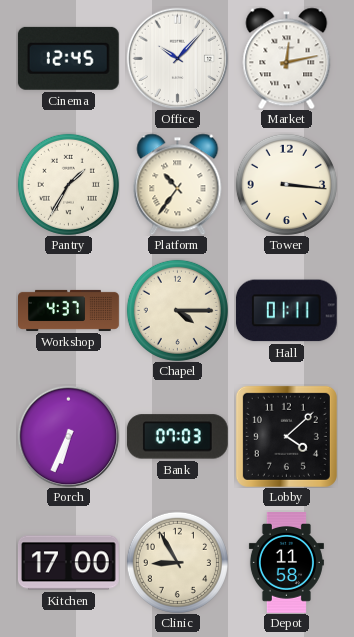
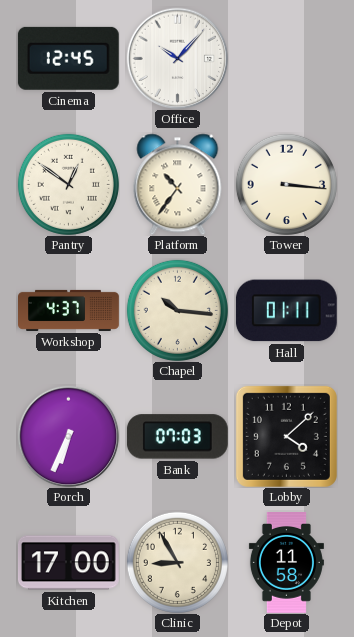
Market: 12:13 -> none (287, 58)
Pantry: 1:35 -> 12:51 (68, 184)
Chapel: 4:15 -> 10:16 (177, 310)
